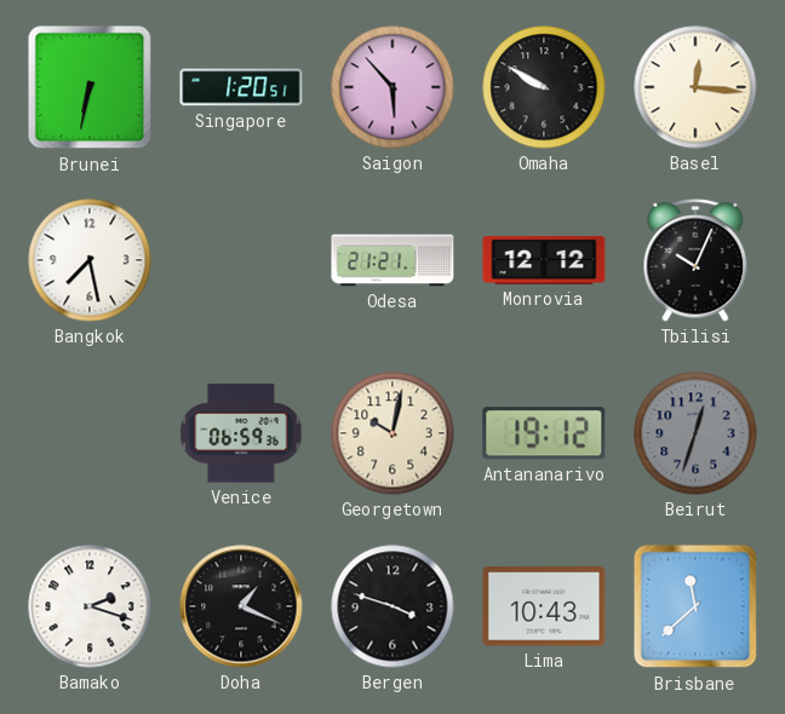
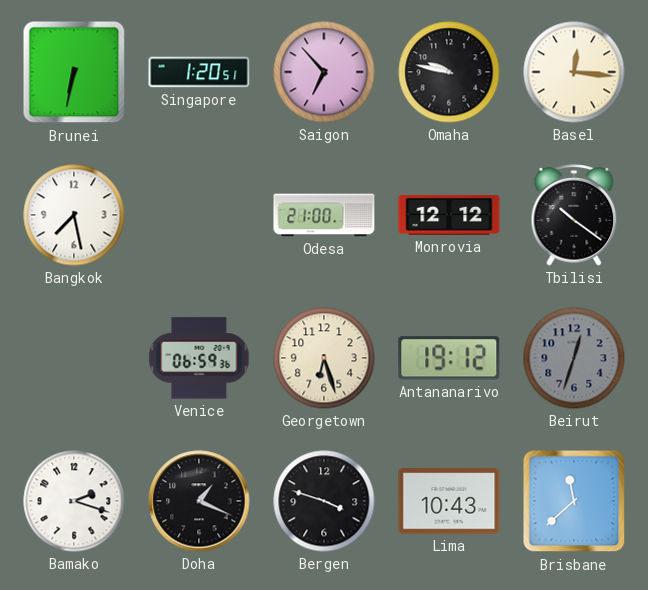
Saigon: 5:53 -> 6:53 (324, 72)
Omaha: 9:50 -> 9:47 (449, 72)
Odesa: 21:21 -> 21:00 (324, 215)
Tbilisi: 10:04 -> 10:21 (574, 215)
Georgetown: 10:02 -> 6:27 (324, 358)
